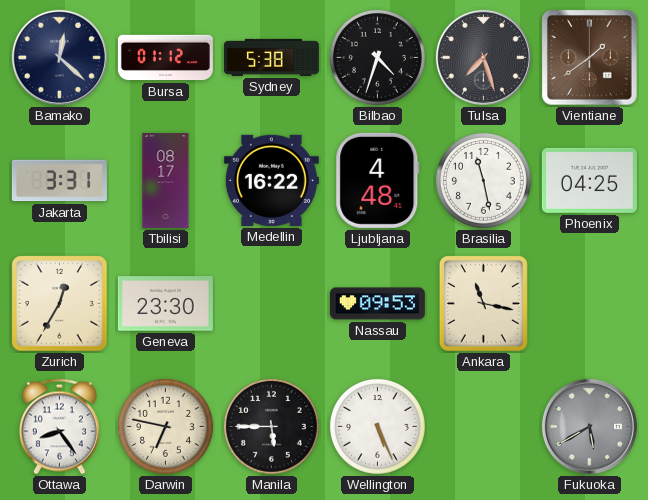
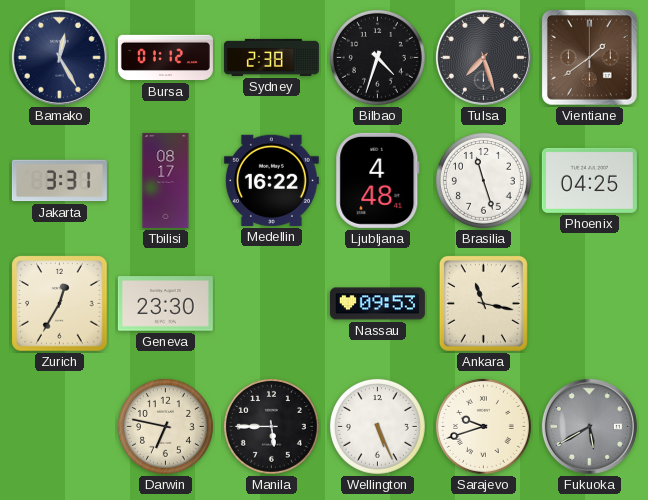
Bamako: 12:22 -> 12:25 (59, 57)
Sydney: 5:38 -> 2:38 (271, 57)
Brasilia: 11:28 -> 11:27 (483, 180)
Ottawa: 8:24 -> none (59, 427)
Sarajevo: none -> 9:42 (483, 426)
